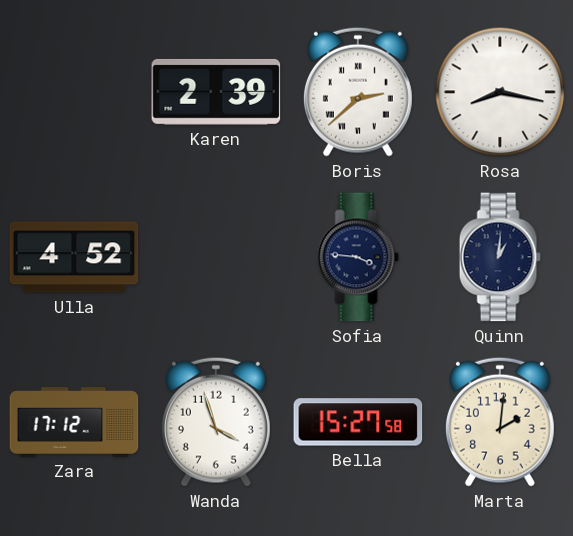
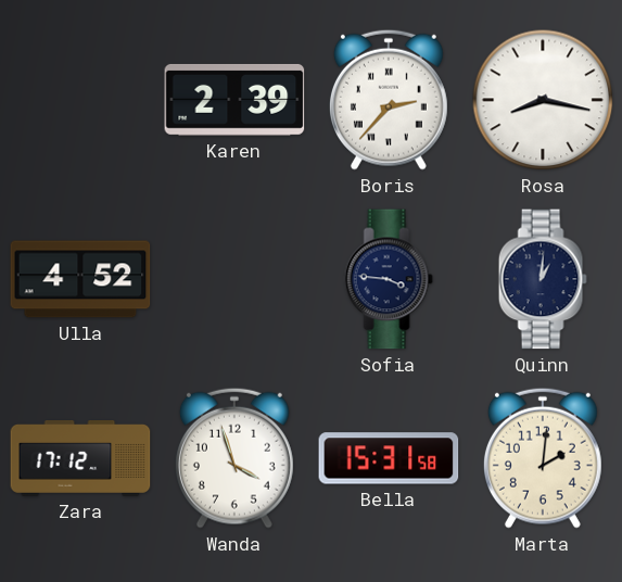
Boris: 2:38 -> 2:37 (389, 100)
Bella: 15:27 -> 15:31 (389, 458)
